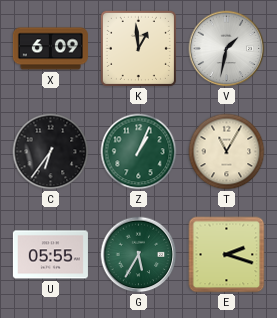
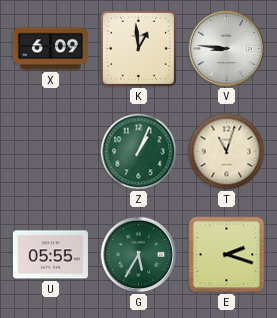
V: 1:32 -> 8:46 (227, 49)
C: 6:36 -> none (51, 152)
T: 11:05 -> 11:03 (227, 152)
